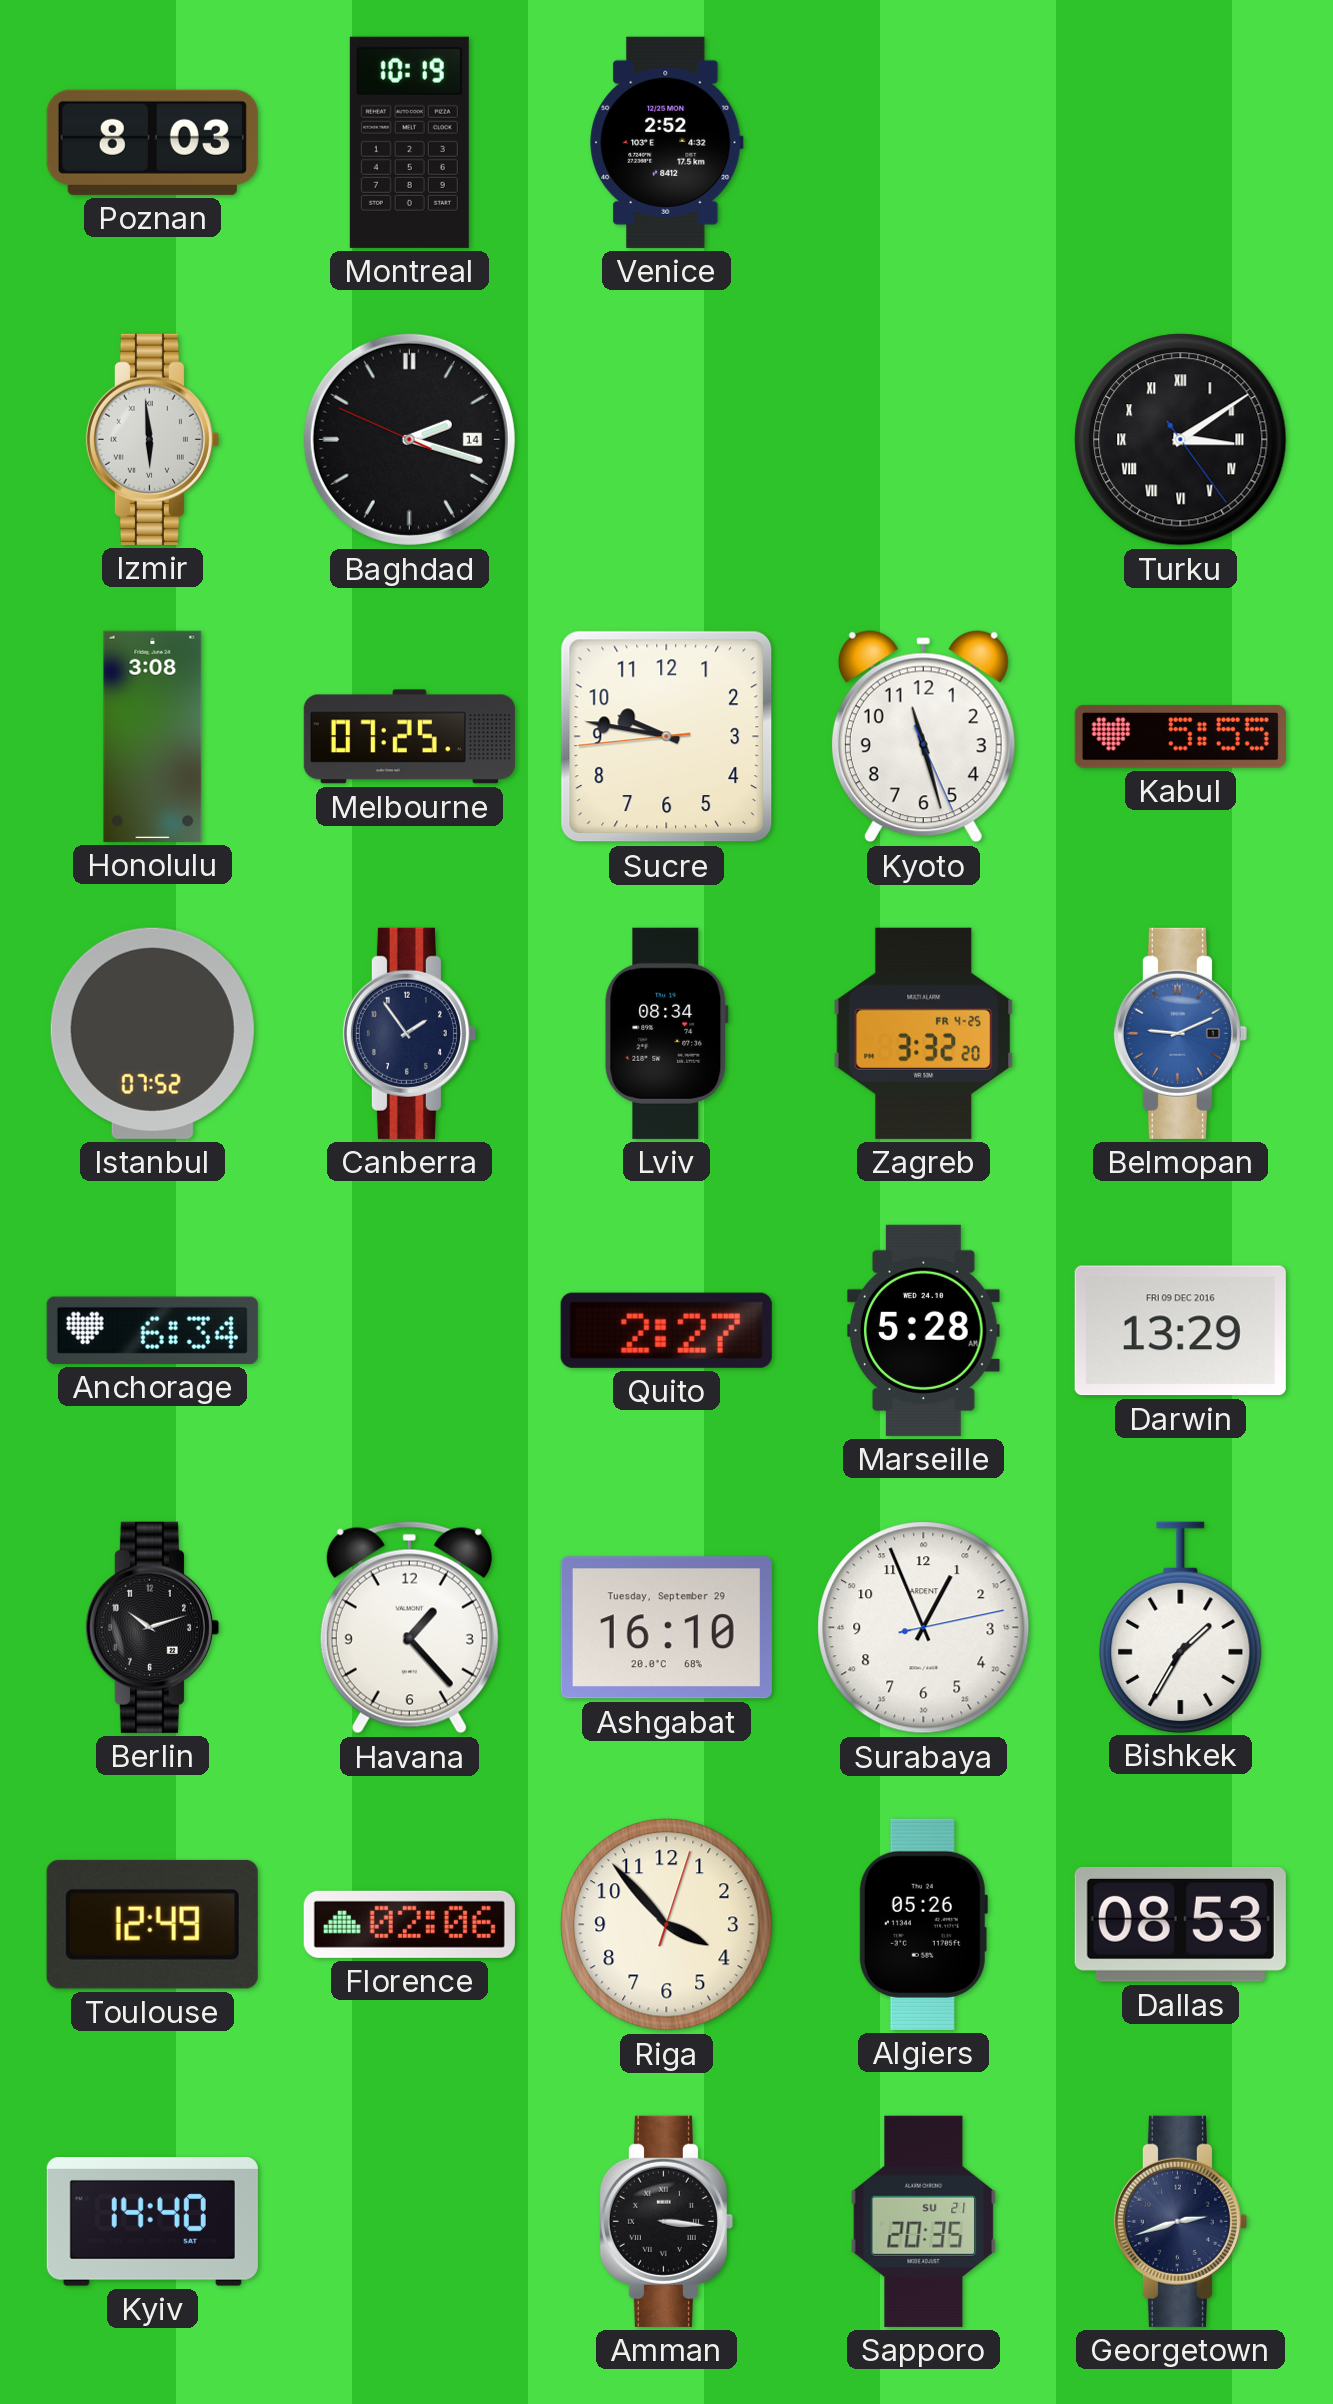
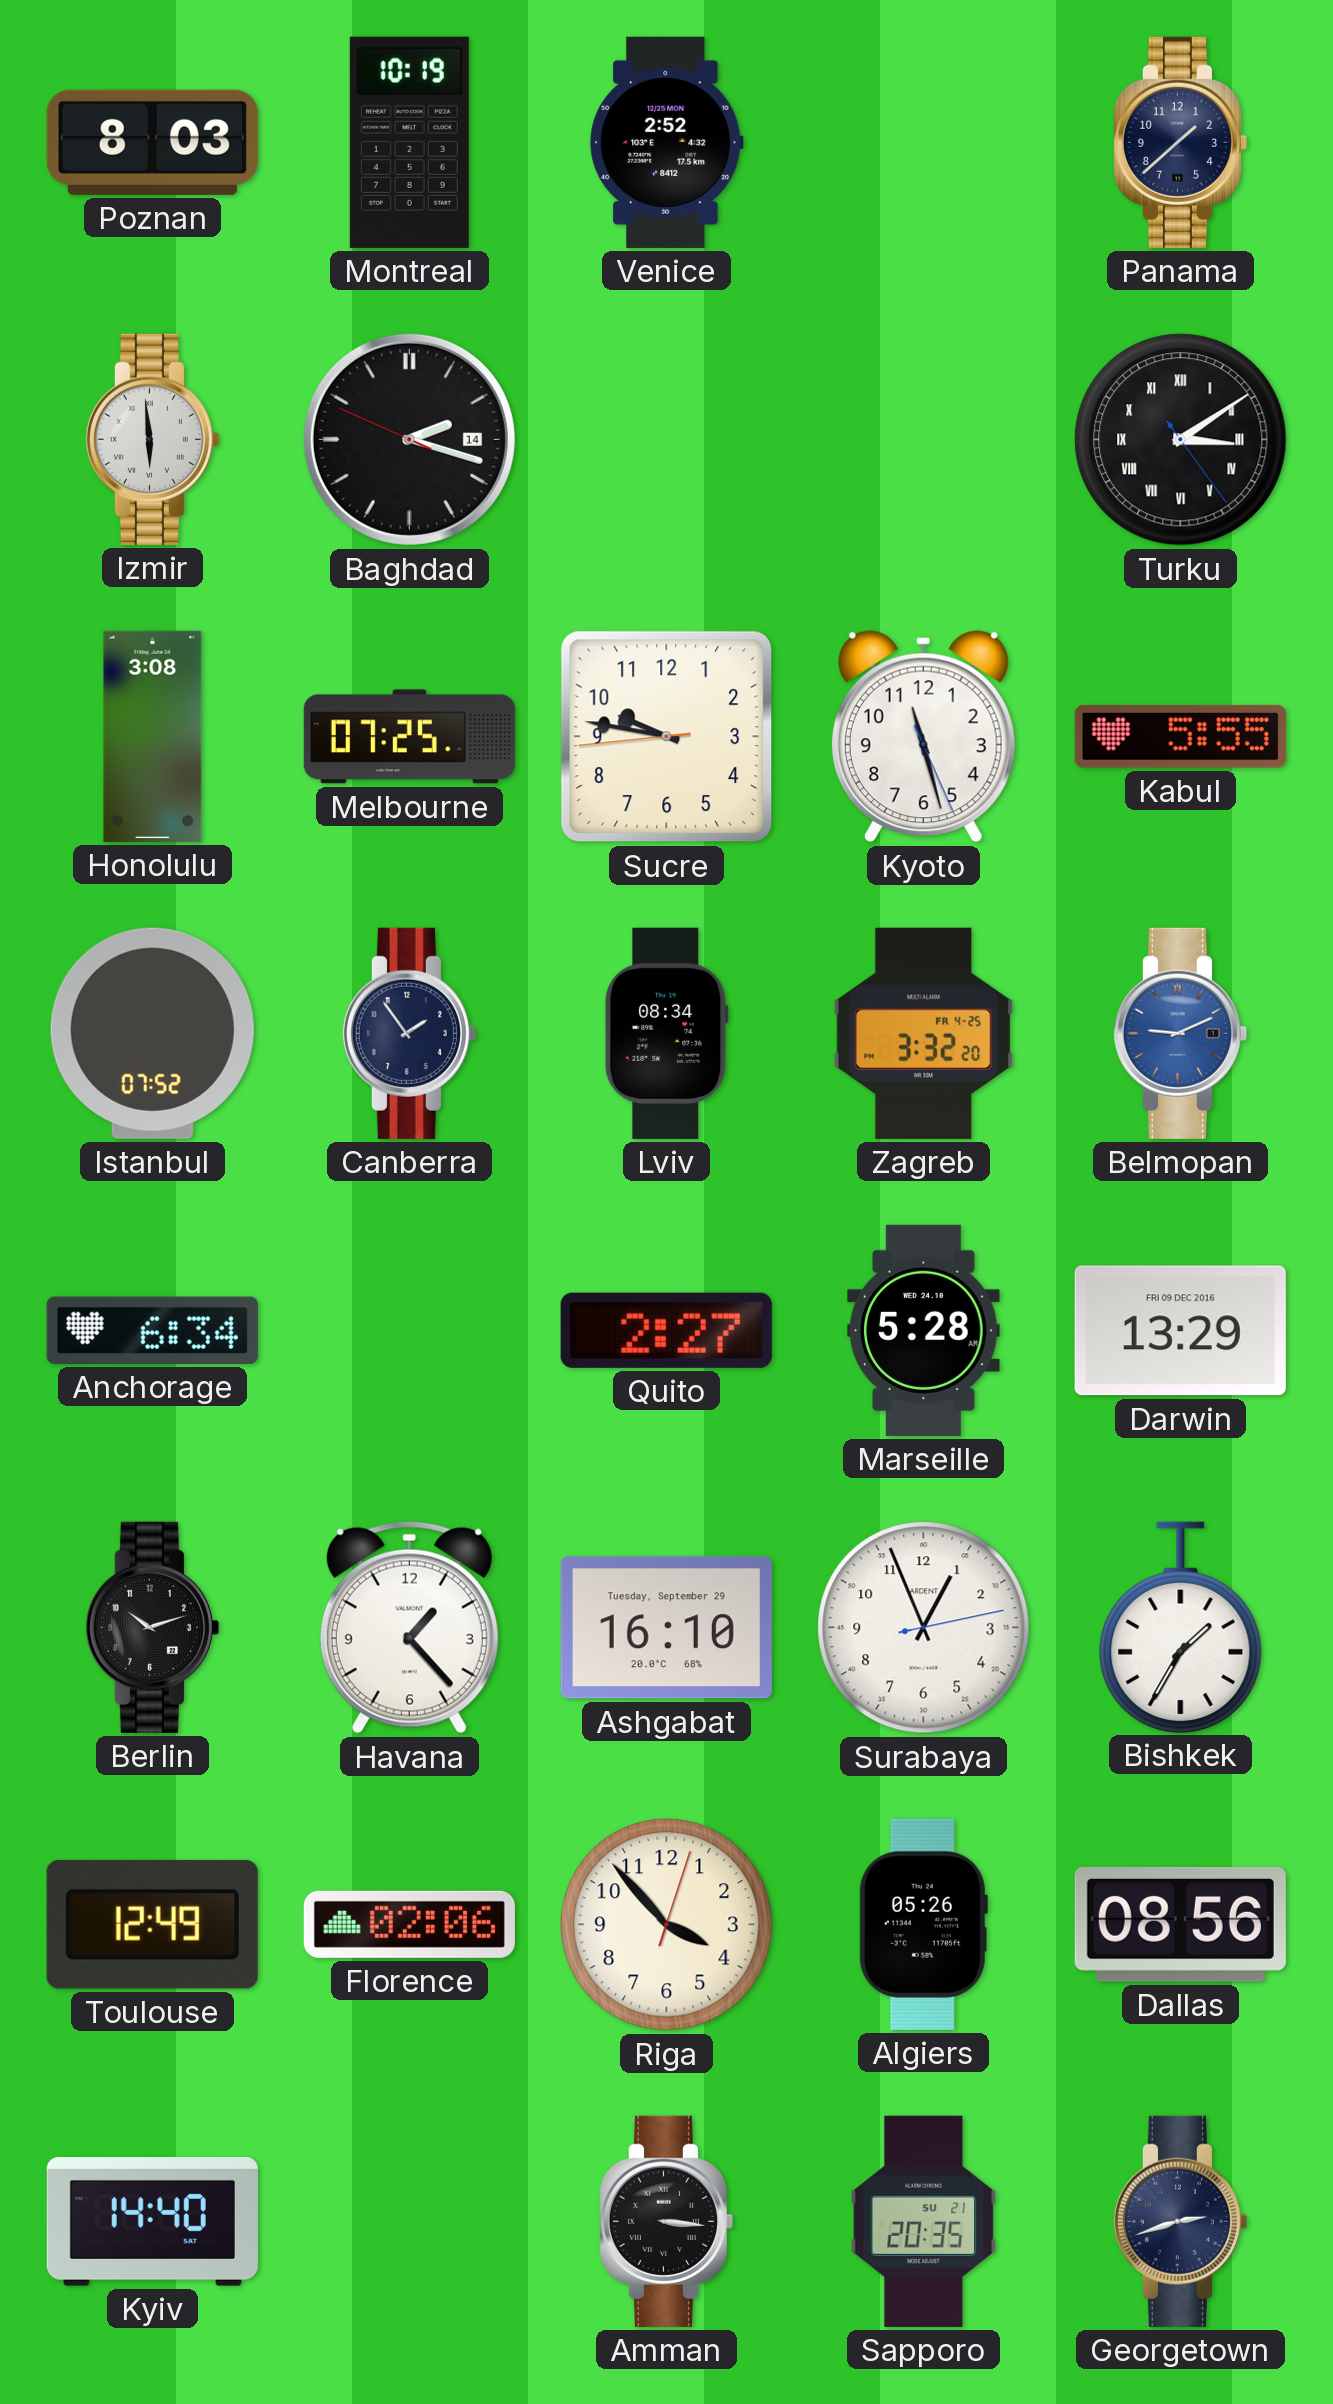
Panama: none -> 1:38 (1180, 142)
Dallas: 08:53 -> 08:56 (1180, 1924)
